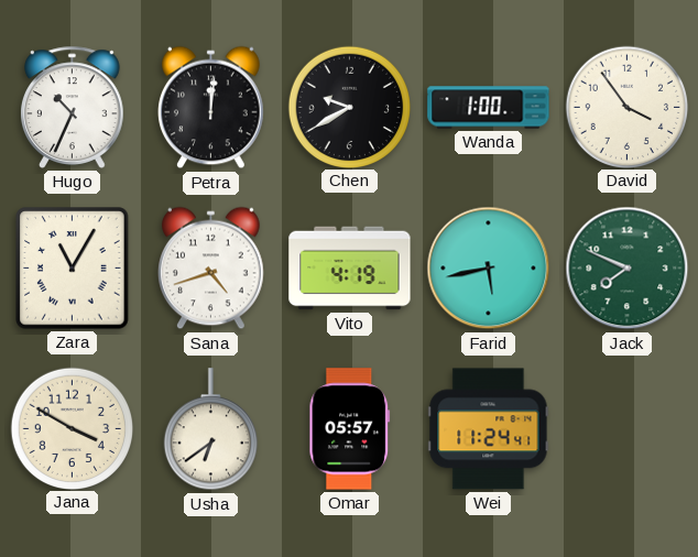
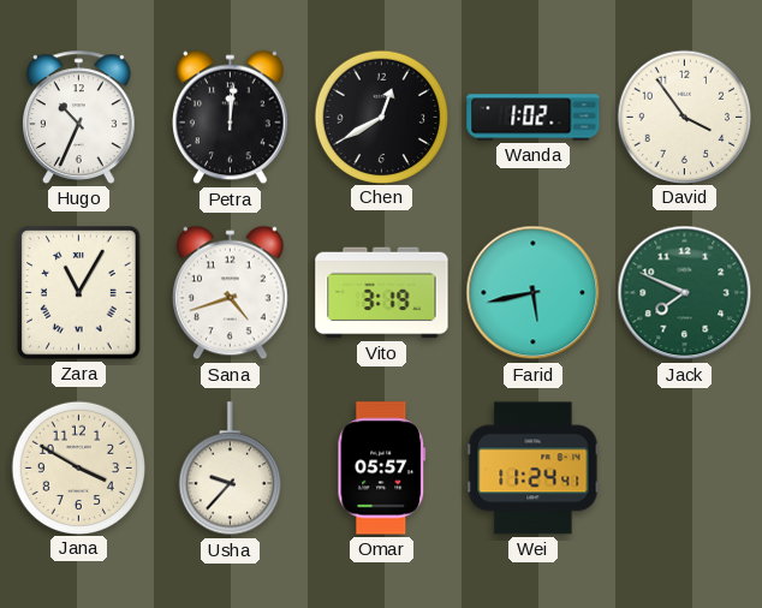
Chen: 9:40 -> 12:40 (381, 117)
Wanda: 1:00 -> 1:02 (534, 118)
Vito: 4:19 -> 3:19 (382, 293)
Usha: 6:39 -> 9:37 (230, 469)
